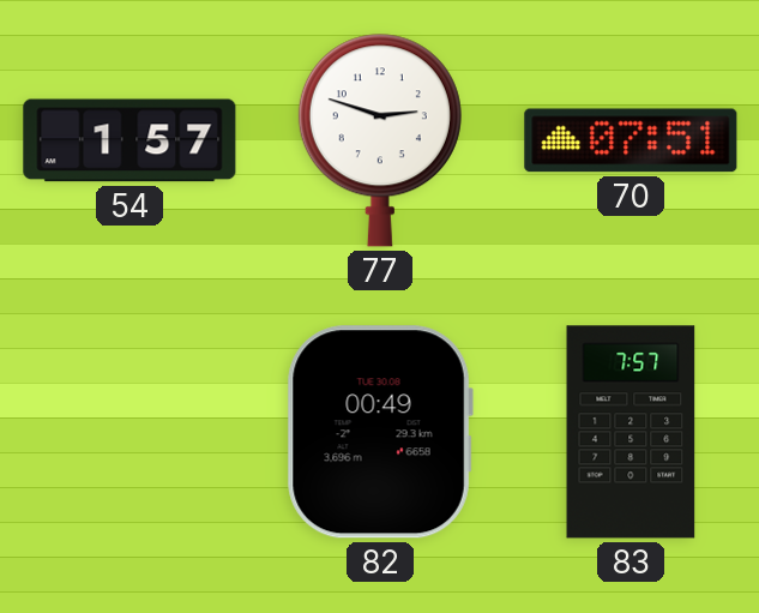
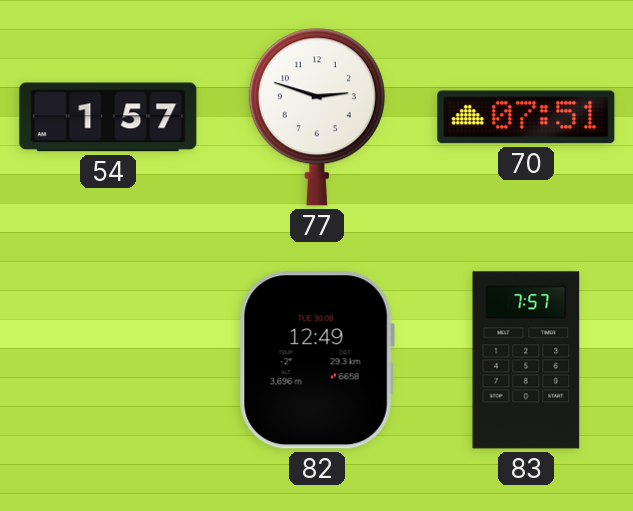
82: 00:49 -> 12:49 (317, 360)
